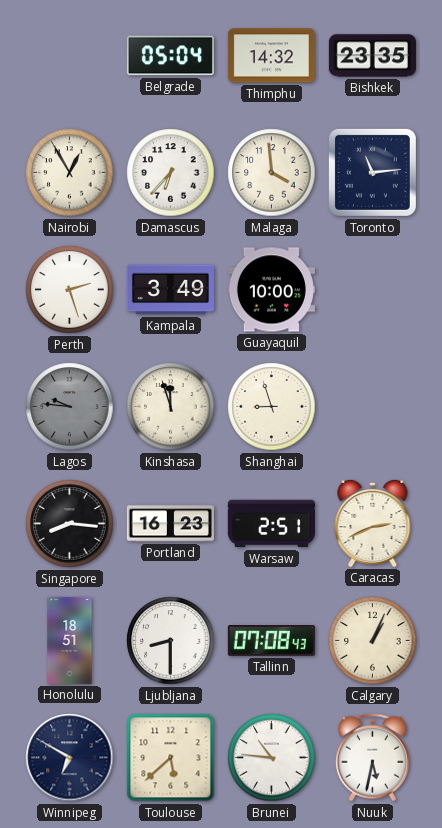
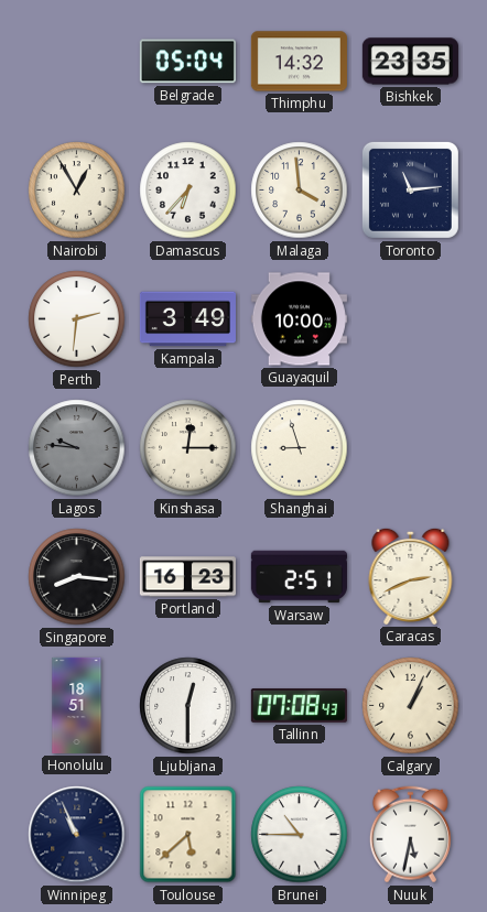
Perth: 2:27 -> 2:31 (77, 319)
Kinshasa: 11:57 -> 12:15 (188, 448)
Ljubljana: 8:30 -> 12:30 (188, 706)
Winnipeg: 6:50 -> 10:56 (77, 835)
Brunei: 10:46 -> 10:45 (300, 835)
